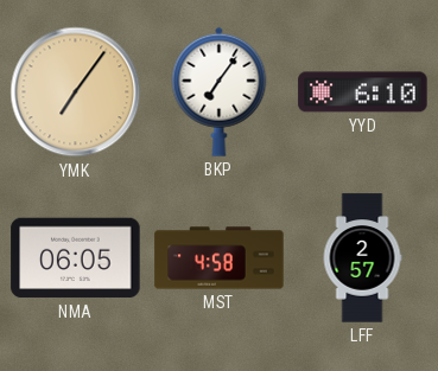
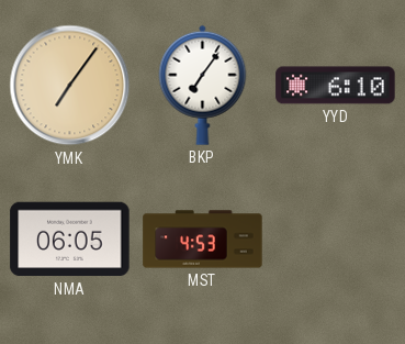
MST: 4:58 -> 4:53 (203, 240)
LFF: 2:57 -> none (362, 258)
